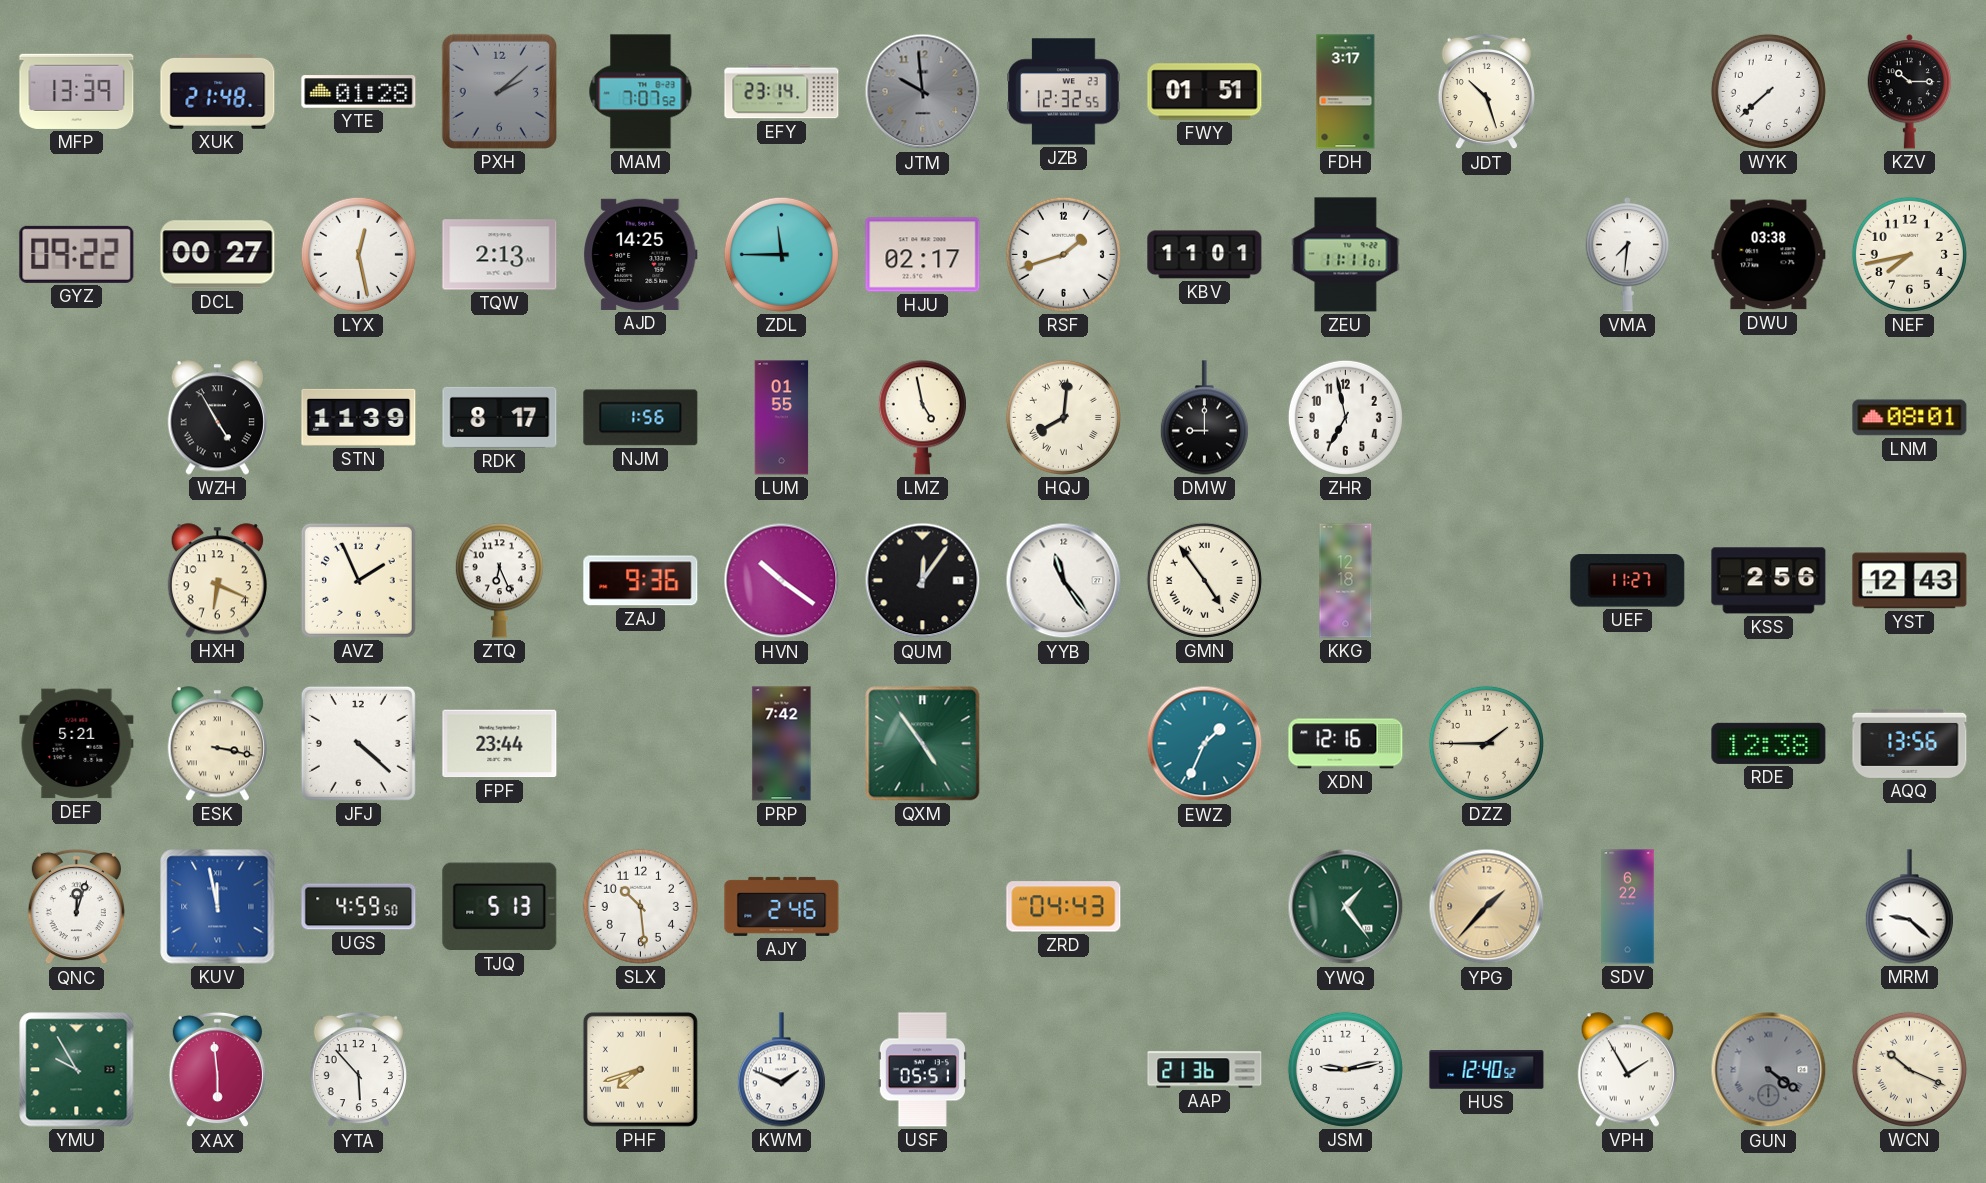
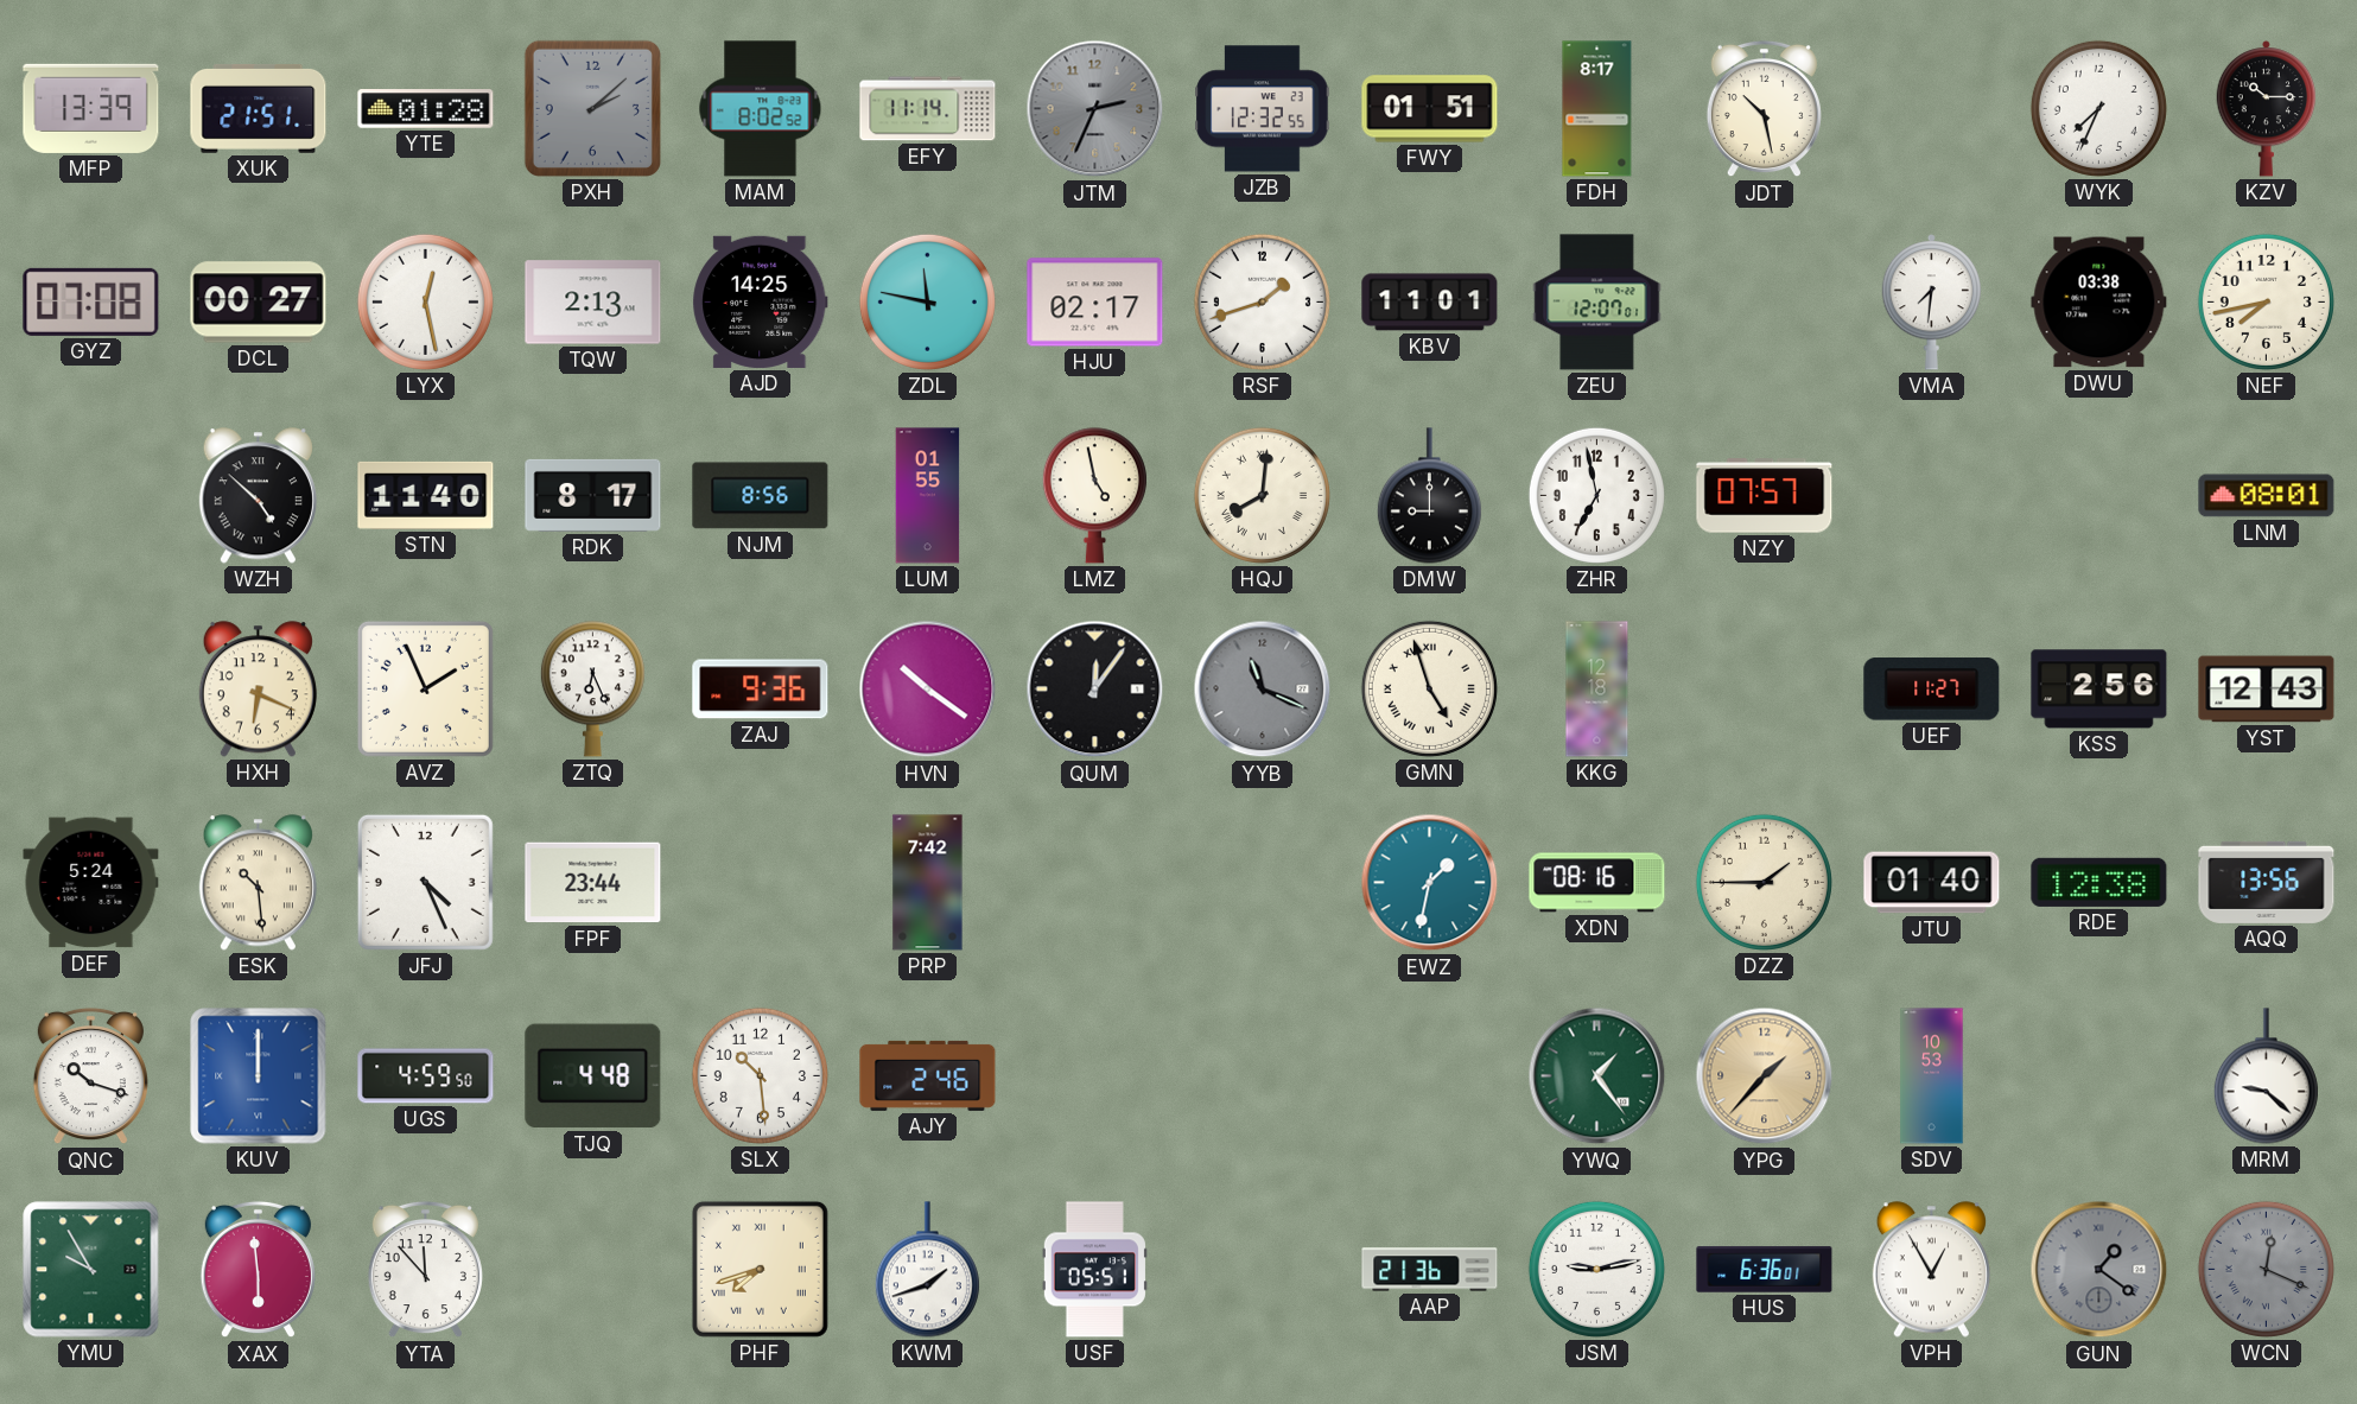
XUK: 21:48 -> 21:51 (259, 108)
MAM: 7:07 -> 8:02 (761, 109)
EFY: 23:14 -> 11:14 (928, 109)
JTM: 9:59 -> 2:34 (1095, 109)
FDH: 3:17 -> 8:17 (1597, 109)
JDT: 10:27 -> 10:28 (1764, 109)
WYK: 7:38 -> 7:34 (2098, 108)
GYZ: 09:22 -> 07:08 (91, 301)
ZDL: 11:45 -> 11:47 (927, 301)
ZEU: 11:11 -> 12:07 (1597, 303)
WZH: 4:55 -> 4:52 (258, 496)
STN: 11:39 -> 11:40 (426, 495)
NJM: 1:56 -> 8:56 (761, 496)
NZY: none -> 07:57 (1765, 496)
YYB: 11:24 -> 11:19 (1263, 690)
YYB dial: white -> grey (1263, 690)
GMN: 4:54 -> 4:57 (1429, 688)
DEF: 5:21 -> 5:24 (91, 883)
ESK: 3:17 -> 10:29 (258, 883)
JFJ: 4:22 -> 4:26 (425, 882)
QXM: 4:54 -> none (923, 744)
EWZ: 1:34 -> 1:32 (1430, 883)
XDN: 12:16 -> 08:16 (1597, 883)
JTU: none -> 01:40 (1932, 883)
QNC: 12:03 -> 10:18 (90, 1076)
KUV: 11:58 -> 12:00 (259, 1076)
TJQ: 5:13 -> 4:48 (593, 1076)
ZRD: 04:43 -> none (1064, 907)
SDV: 6:22 -> 10:53 (1932, 1076)
YTA: 5:53 -> 11:53 (425, 1270)
KWM: 1:49 -> 1:42 (927, 1270)
HUS: 12:40 -> 6:36 (1765, 1270)
VPH: 1:55 -> 12:55 (1931, 1270)
GUN: 4:21 -> 1:21 (2099, 1270)
WCN: 10:19 -> 12:19 (2266, 1269)
WCN dial: cream -> grey (2266, 1269)
